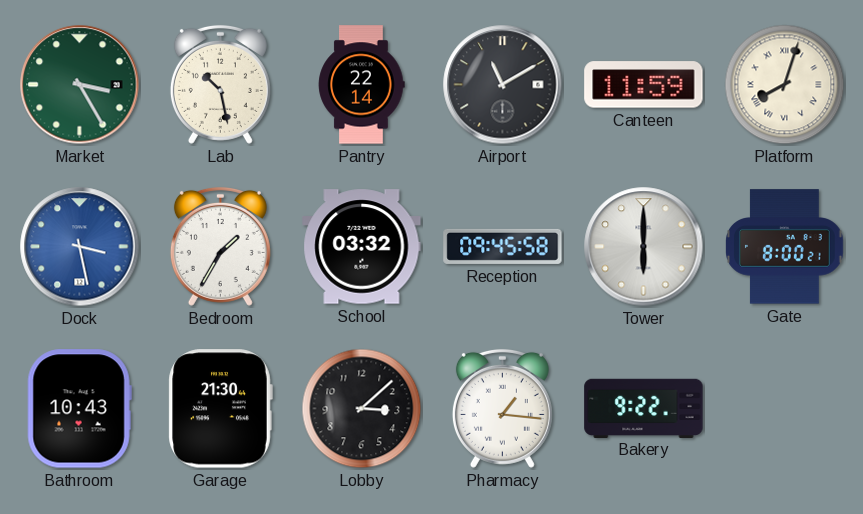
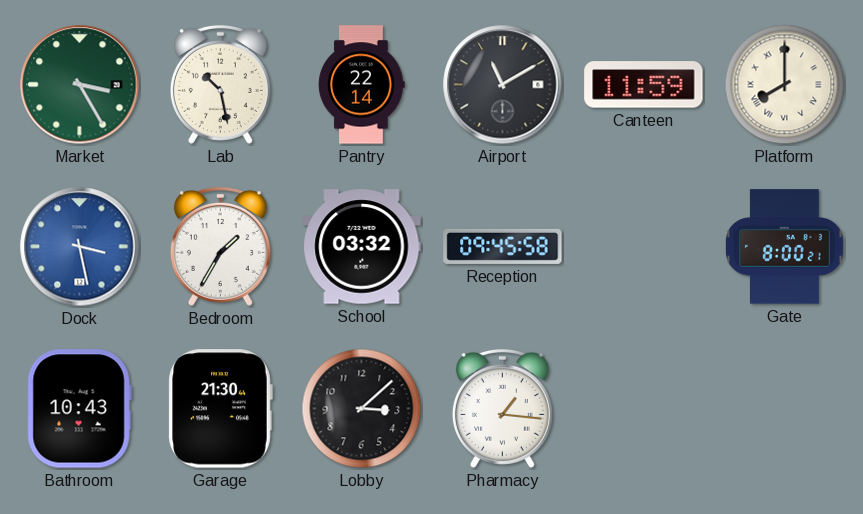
Platform: 8:03 -> 8:00 (785, 85)
Tower: 6:00 -> none (644, 247)
Bakery: 9:22 -> none (644, 408)
